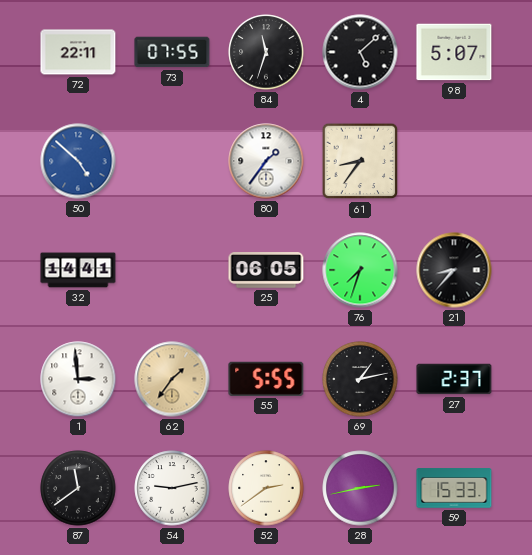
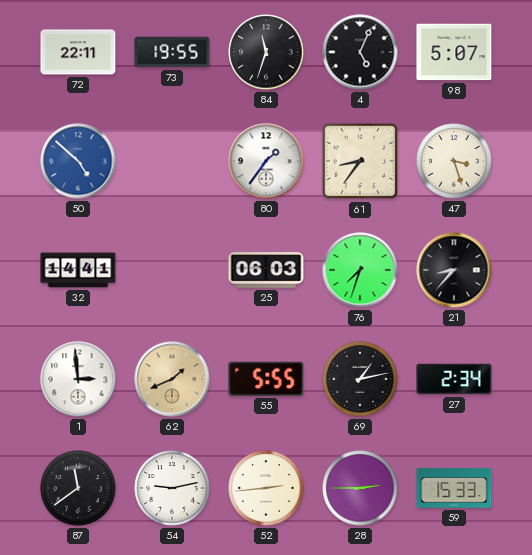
73: 07:55 -> 19:55 (172, 52)
4: 5:08 -> 5:04 (360, 52)
47: none -> 3:27 (454, 161)
25: 06:05 -> 06:03 (266, 270)
62: 1:36 -> 1:41 (172, 379)
27: 2:37 -> 2:34 (454, 379)
52: 2:39 -> 2:44 (266, 488)
28: 2:43 -> 2:45 (360, 488)
